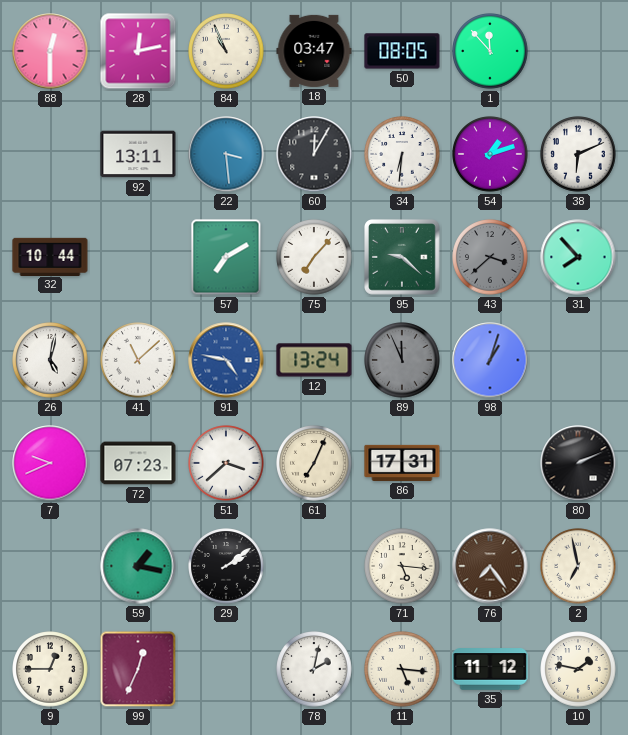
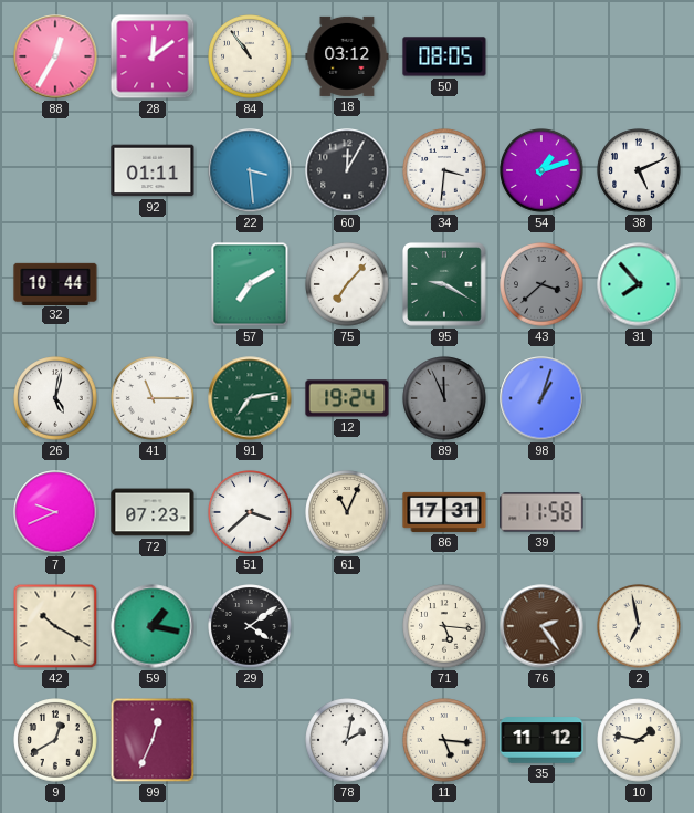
88: 12:30 -> 12:35 (55, 56)
28: 12:13 -> 12:09 (153, 56)
84: 10:56 -> 10:54 (250, 56)
18: 03:47 -> 03:12 (347, 56)
1: 11:53 -> none (490, 51)
92: 13:11 -> 01:11 (153, 170)
34: 6:31 -> 3:31 (444, 170)
38: 6:11 -> 5:11 (639, 170)
95: 9:22 -> 9:20 (445, 285)
41: 11:08 -> 11:15 (153, 398)
91: 4:47 -> 7:13 (250, 398)
91 dial: blue -> green (250, 398)
12: 13:24 -> 19:24 (347, 398)
61: 7:04 -> 11:04 (347, 512)
39: none -> 11:58 (541, 512)
80: 2:11 -> none (578, 463)
42: none -> 10:20 (55, 626)
29: 2:09 -> 4:09 (250, 626)
76: 7:24 -> 2:24 (541, 626)
9: 12:45 -> 12:40 (55, 740)
